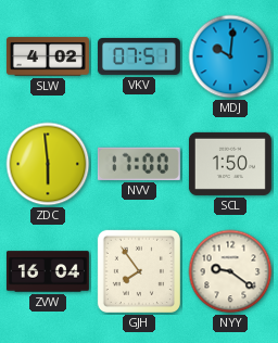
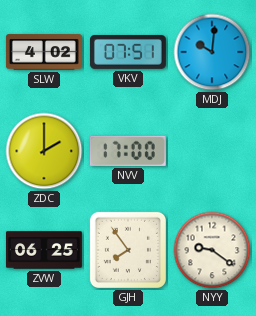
ZDC: 5:59 -> 2:00 (44, 151)
SCL: 1:50 -> none (230, 164)
ZVW: 16:04 -> 06:25 (44, 250)
